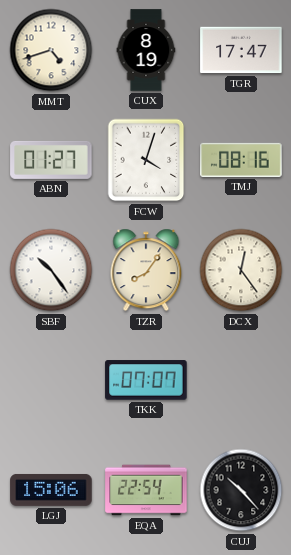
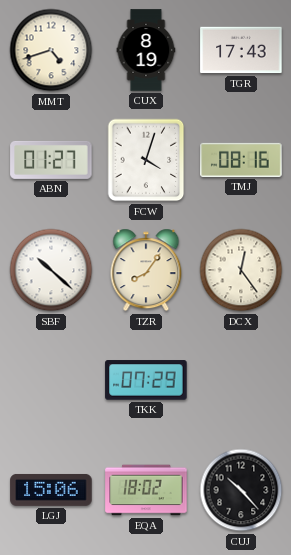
TGR: 17:47 -> 17:43 (241, 50)
SBF: 10:24 -> 10:22 (51, 270)
TKK: 07:07 -> 07:29 (146, 380)
EQA: 22:54 -> 18:02 (146, 490)
